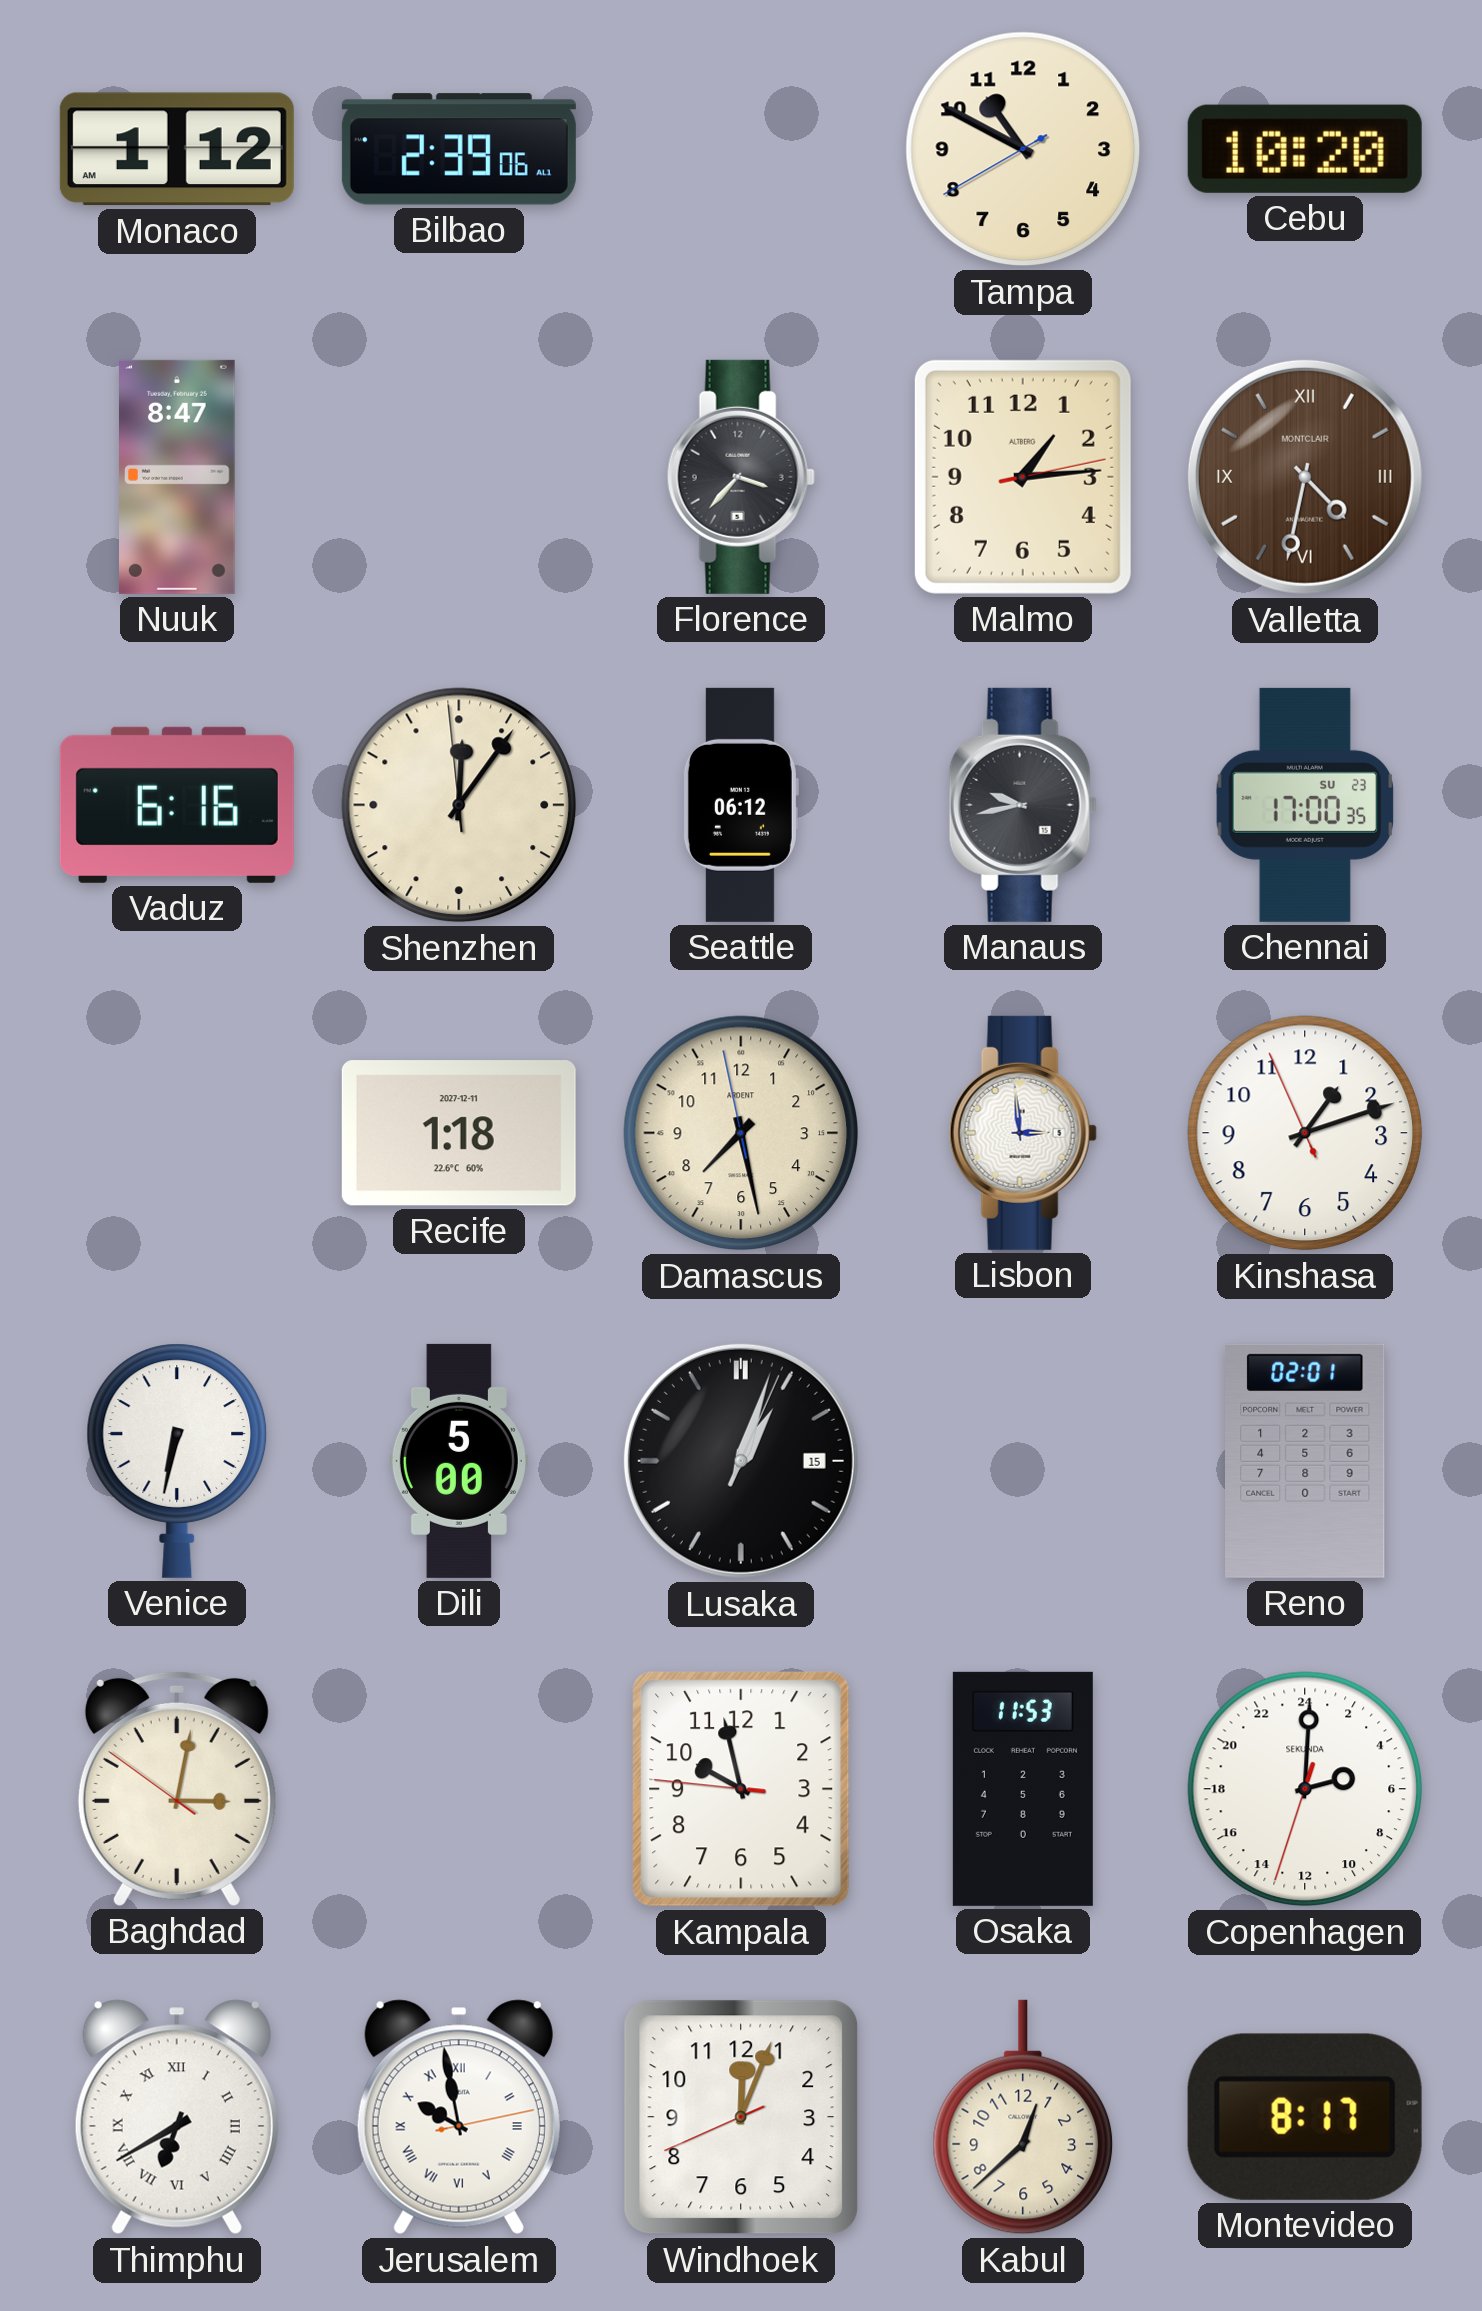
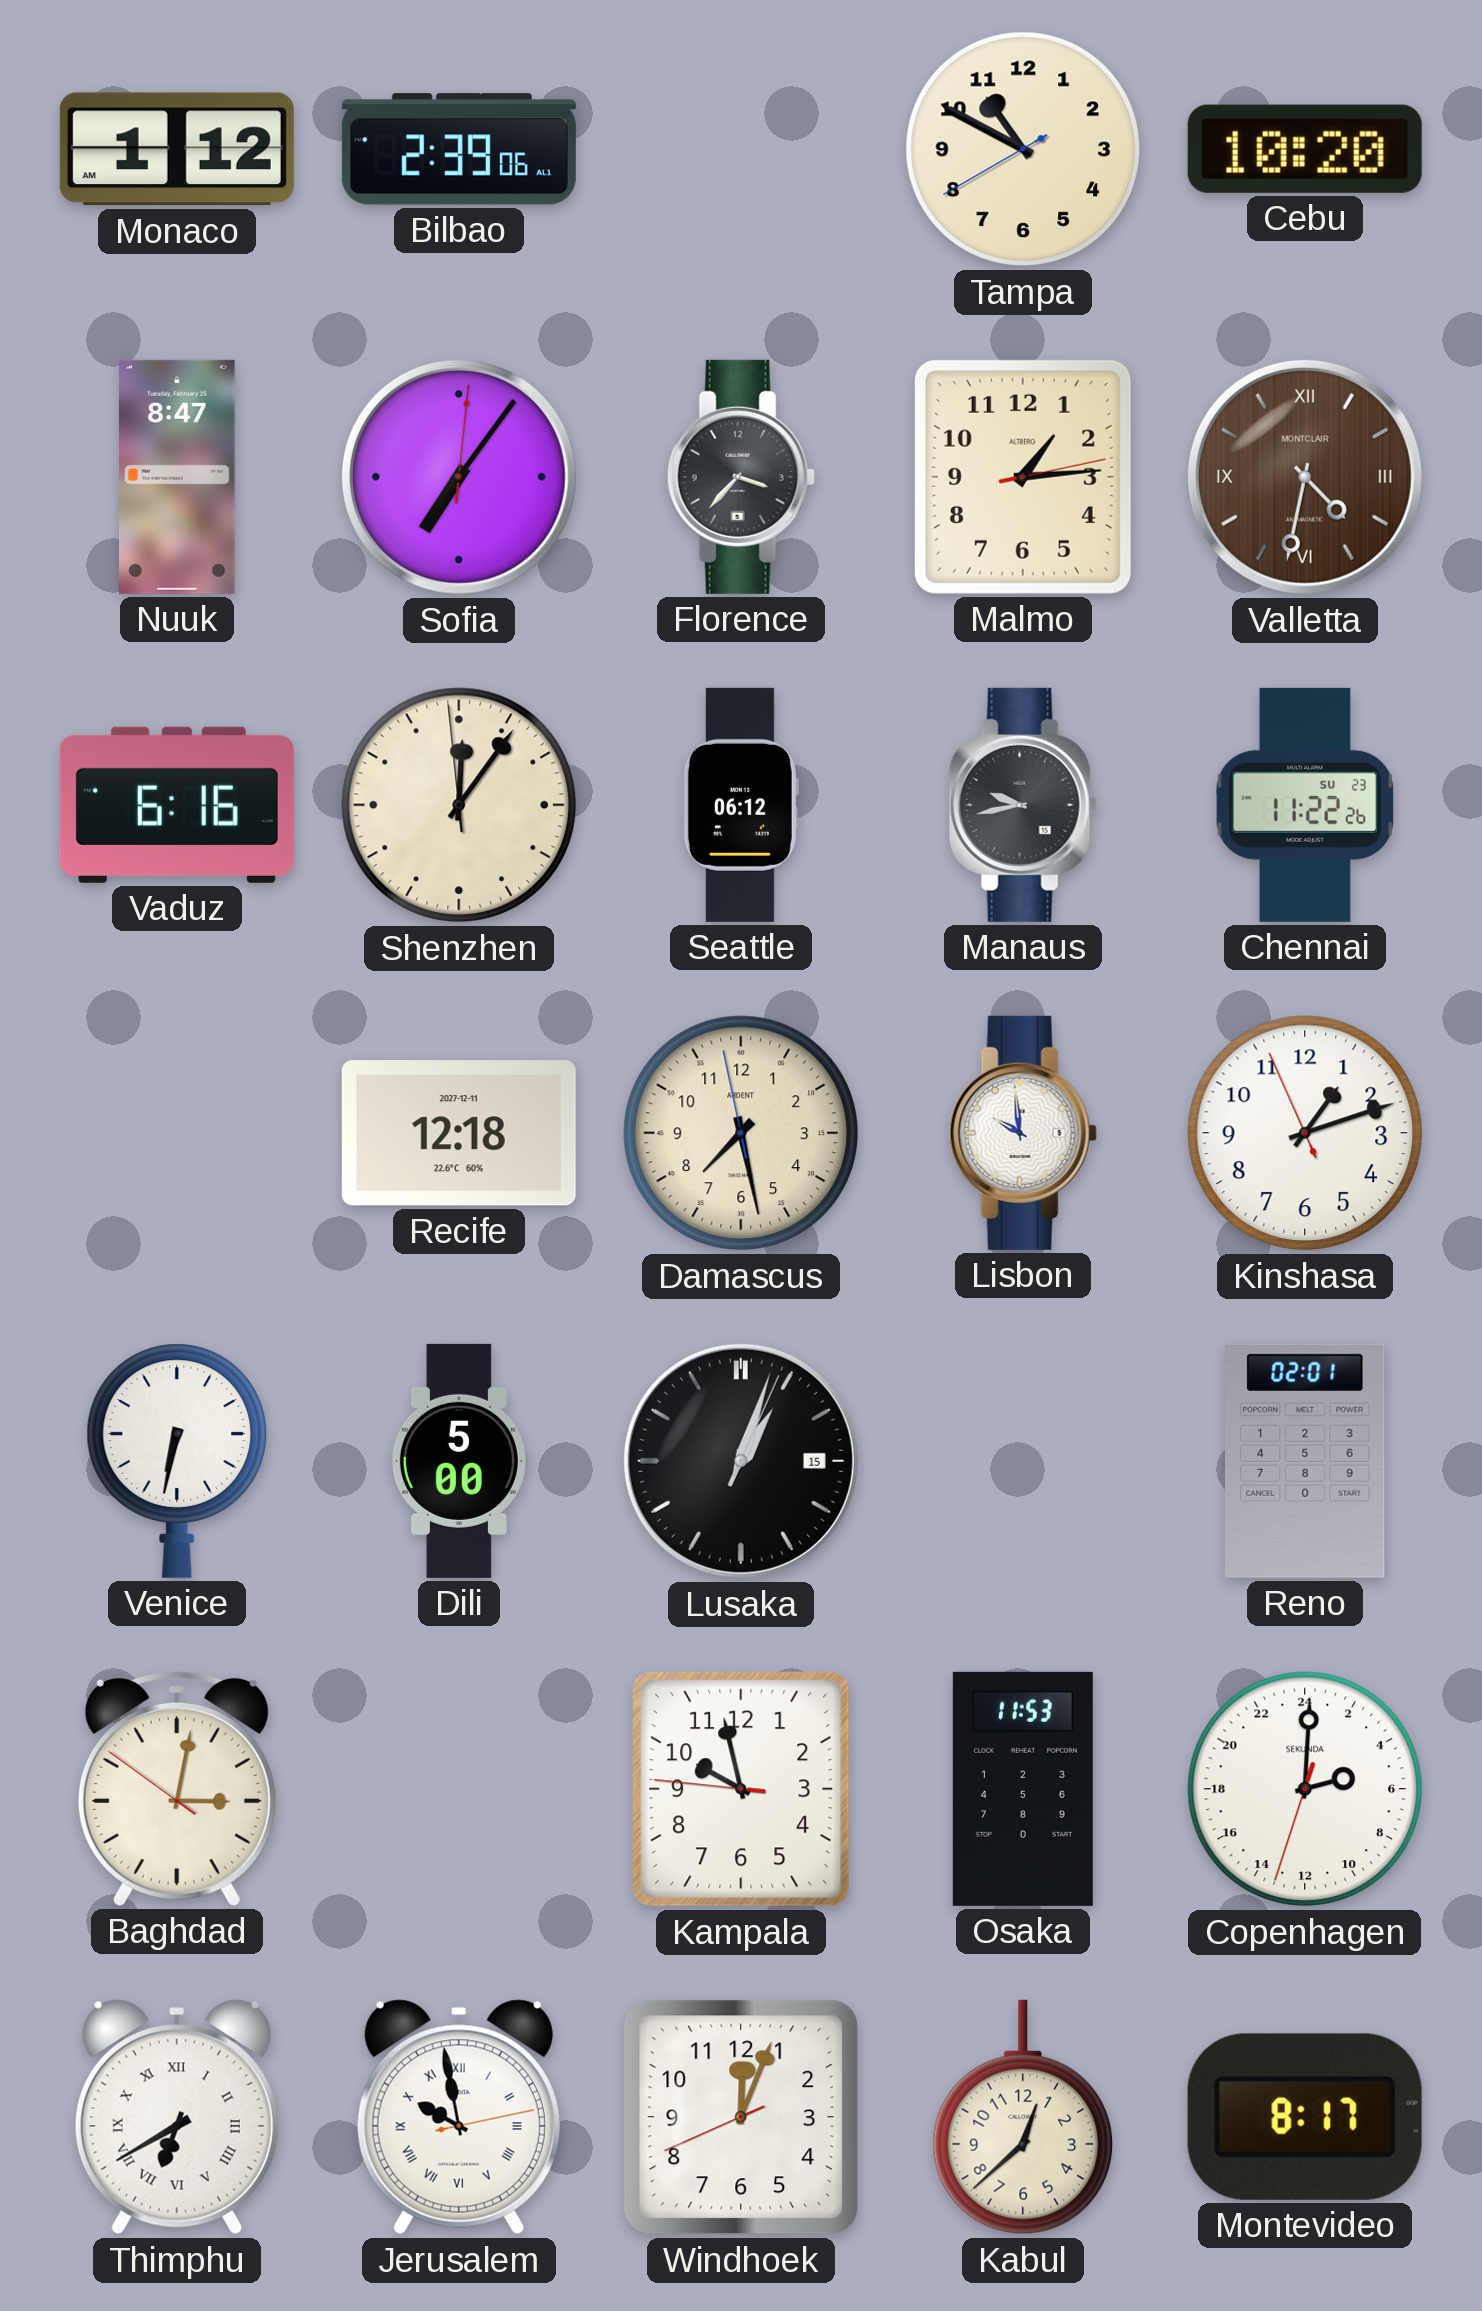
Sofia: none -> 7:06 (459, 477)
Chennai: 17:00 -> 11:22 (1304, 805)
Recife: 1:18 -> 12:18 (459, 1133)
Lisbon: 2:59 -> 9:59 (1023, 1133)
